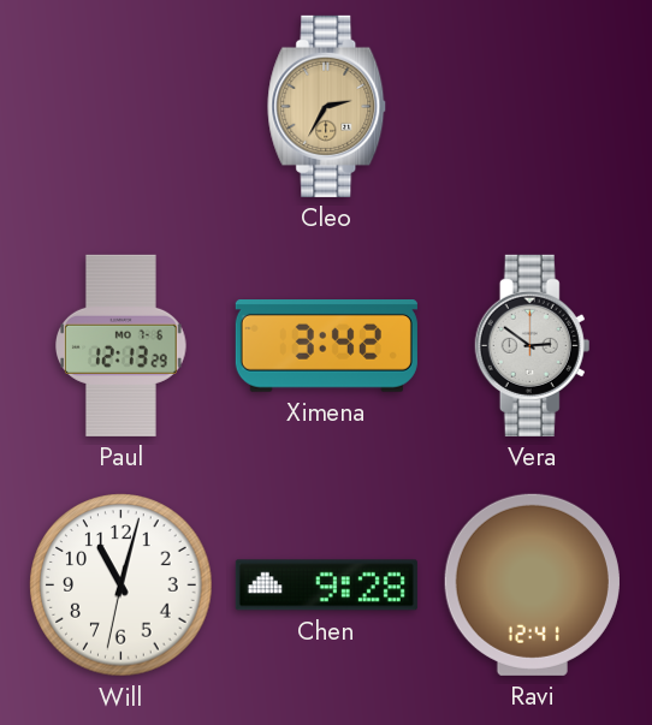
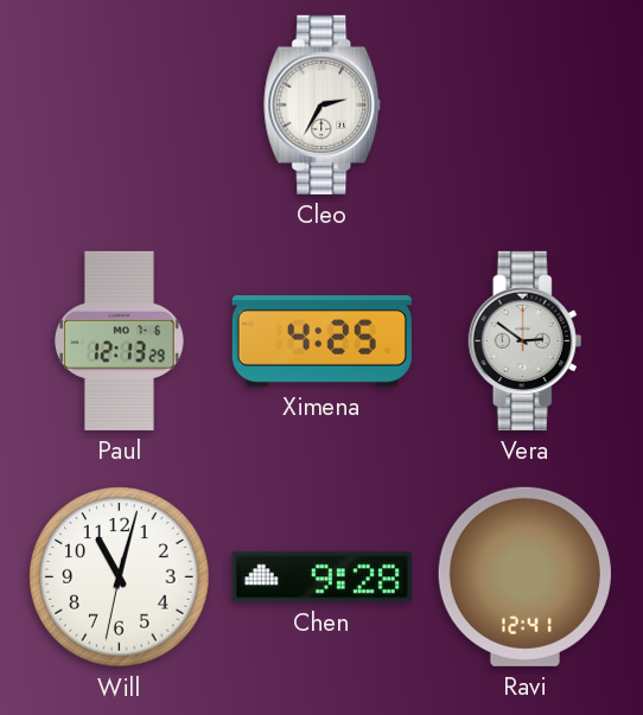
Cleo dial: champagne -> white (323, 104)
Ximena: 3:42 -> 4:25 (321, 341)
